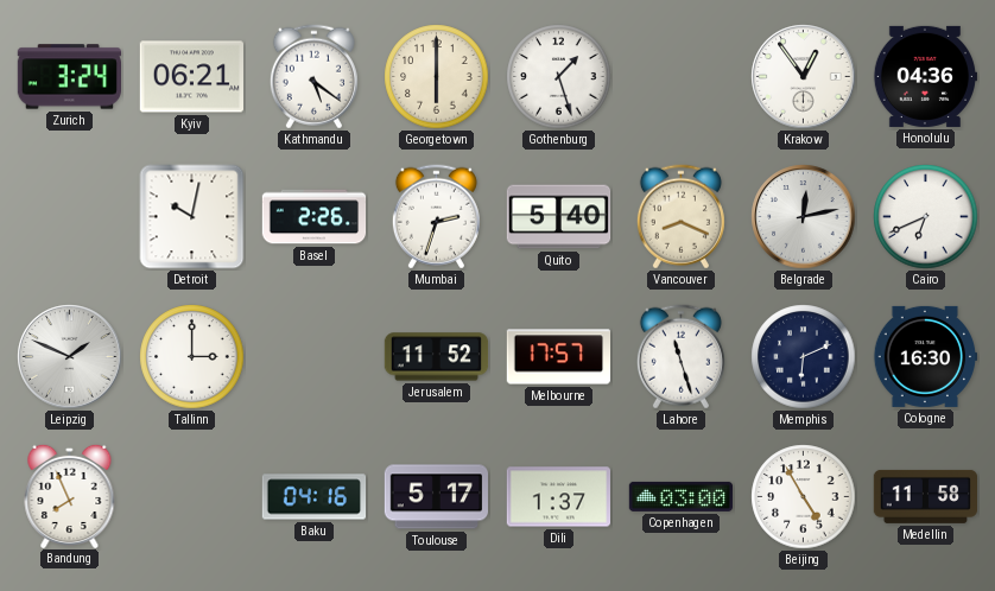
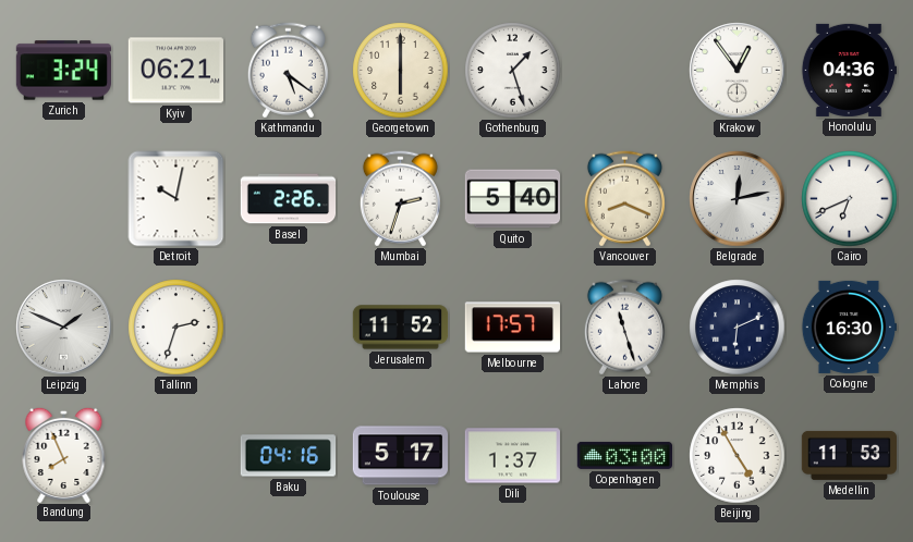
Tallinn: 3:00 -> 2:33 (176, 328)
Medellin: 11:58 -> 11:53 (849, 455)
